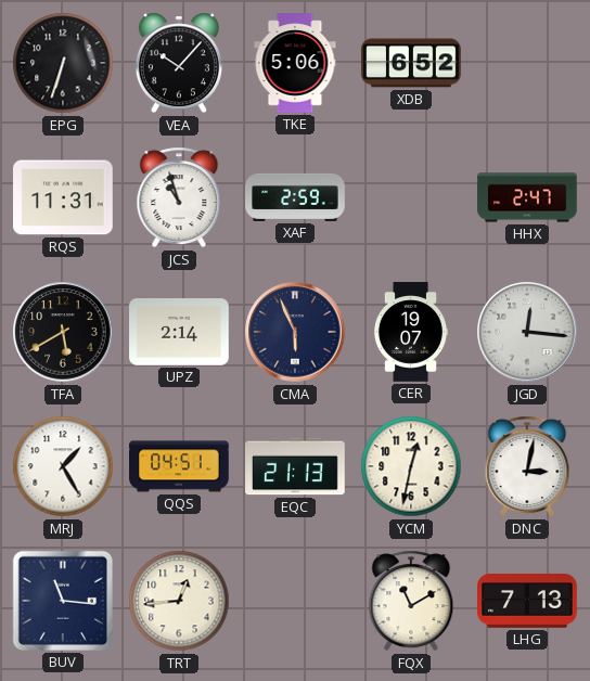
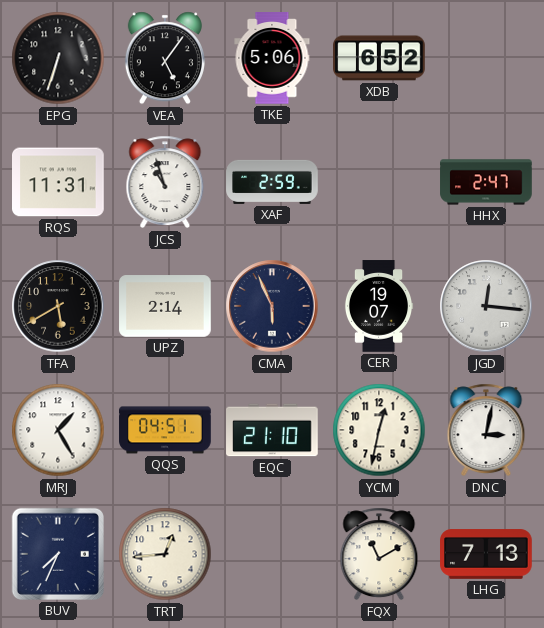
VEA: 10:07 -> 5:06 (165, 58)
EQC: 21:13 -> 21:10 (272, 430)
BUV: 11:16 -> 7:34 (58, 554)
